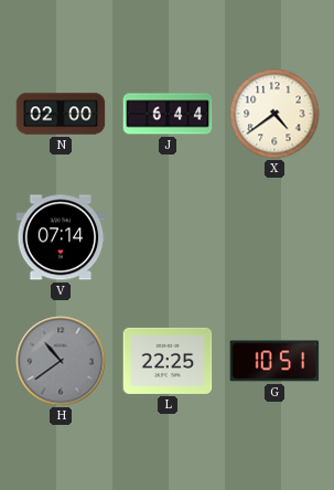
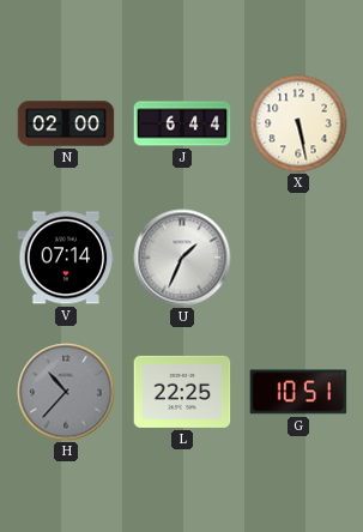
X: 4:39 -> 5:28 (298, 123)
U: none -> 1:34 (182, 258)
H: 10:39 -> 10:37 (66, 392)
